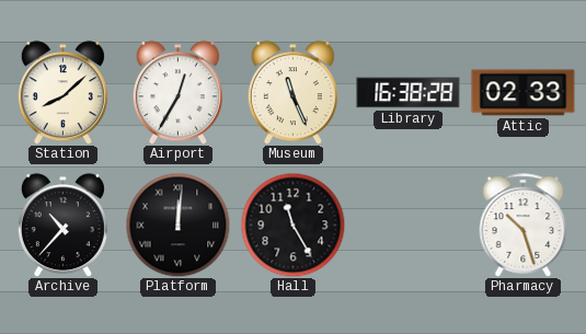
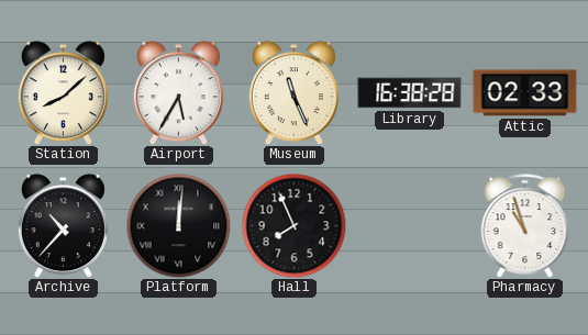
Airport: 12:35 -> 5:35 (178, 93)
Hall: 11:25 -> 7:56 (293, 225)
Pharmacy: 10:27 -> 10:57 (525, 226)
